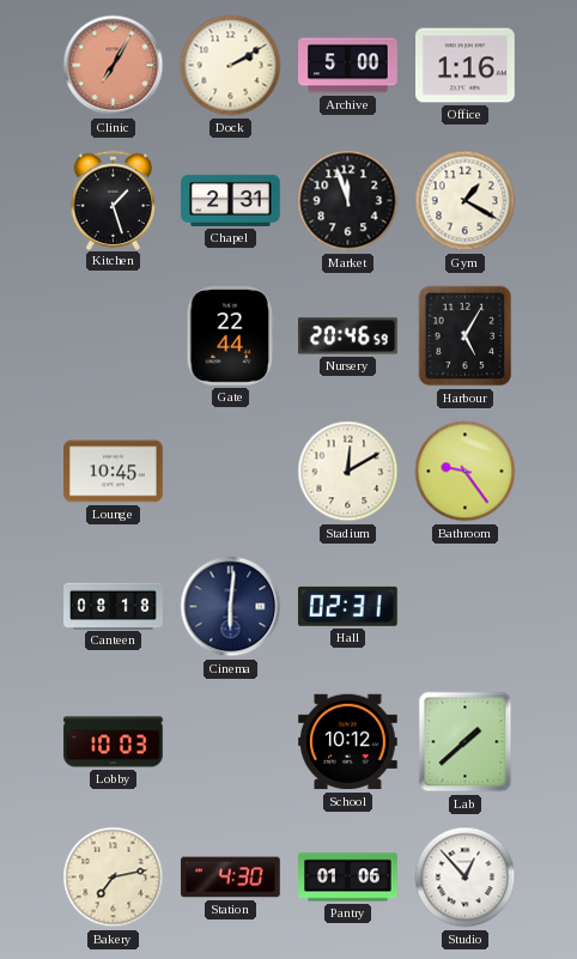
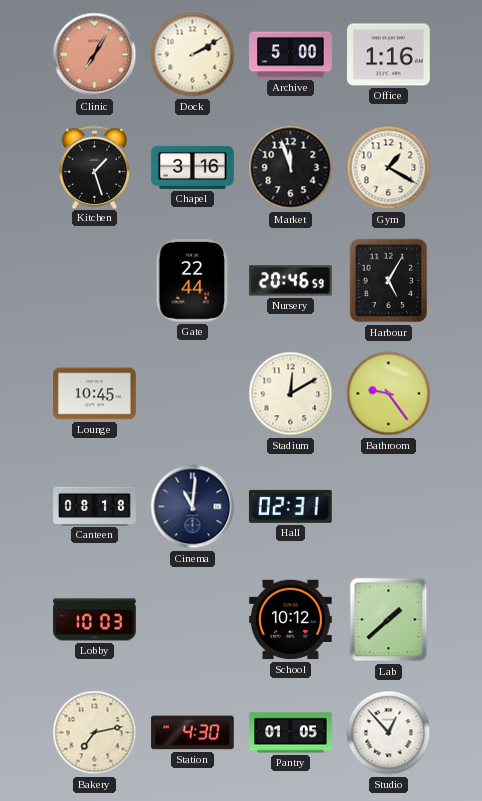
Chapel: 2:31 -> 3:16 (193, 167)
Cinema: 6:01 -> 11:01 (193, 507)
Pantry: 01:06 -> 01:05 (291, 733)
